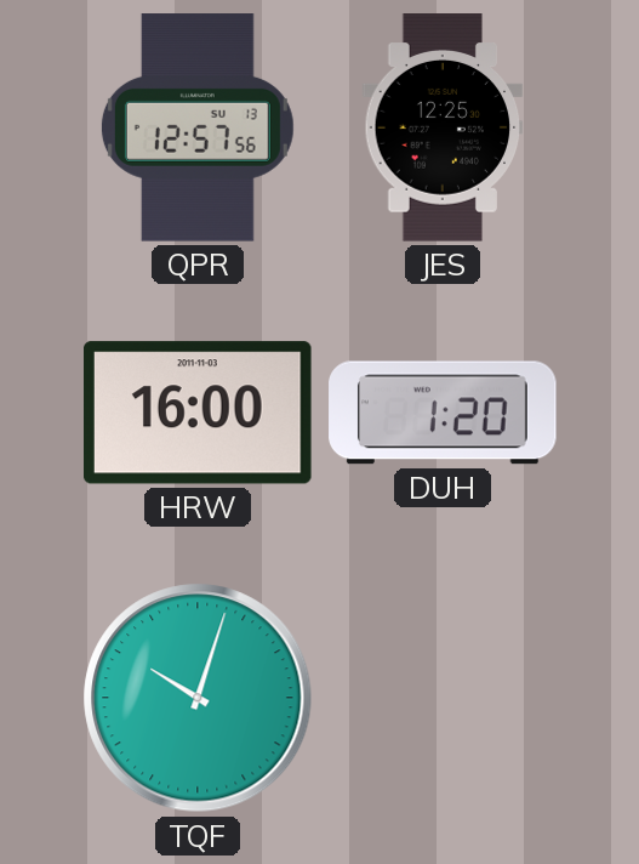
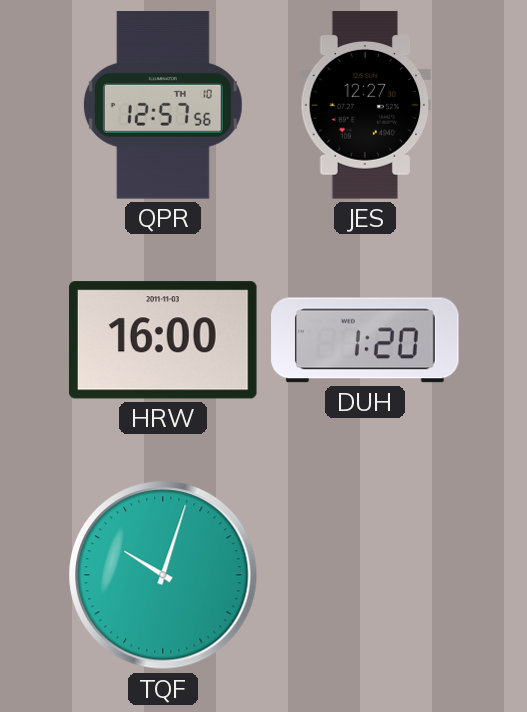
QPR date: SU 13 -> TH 10 (163, 105)
JES: 12:25 -> 12:27 (365, 105)
